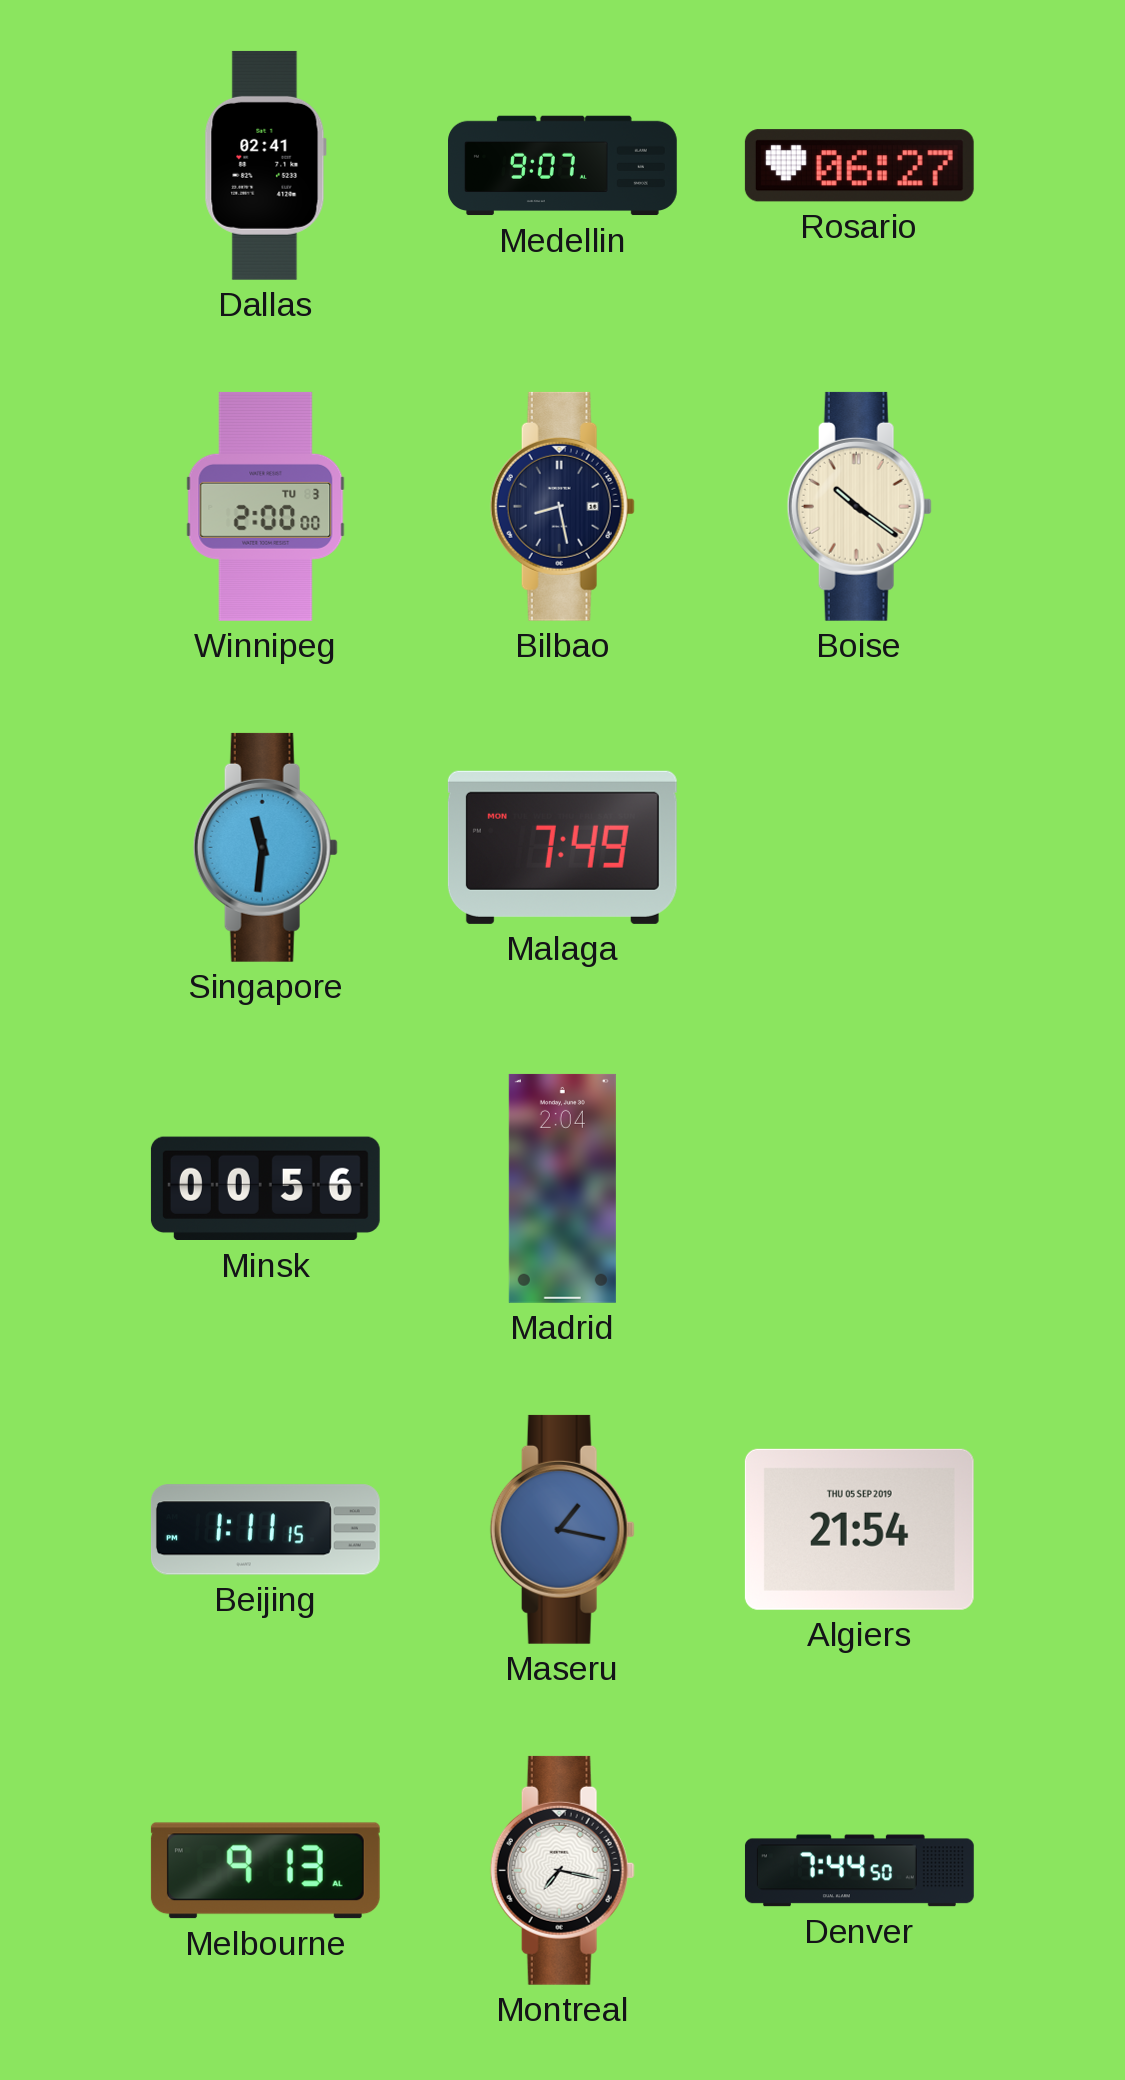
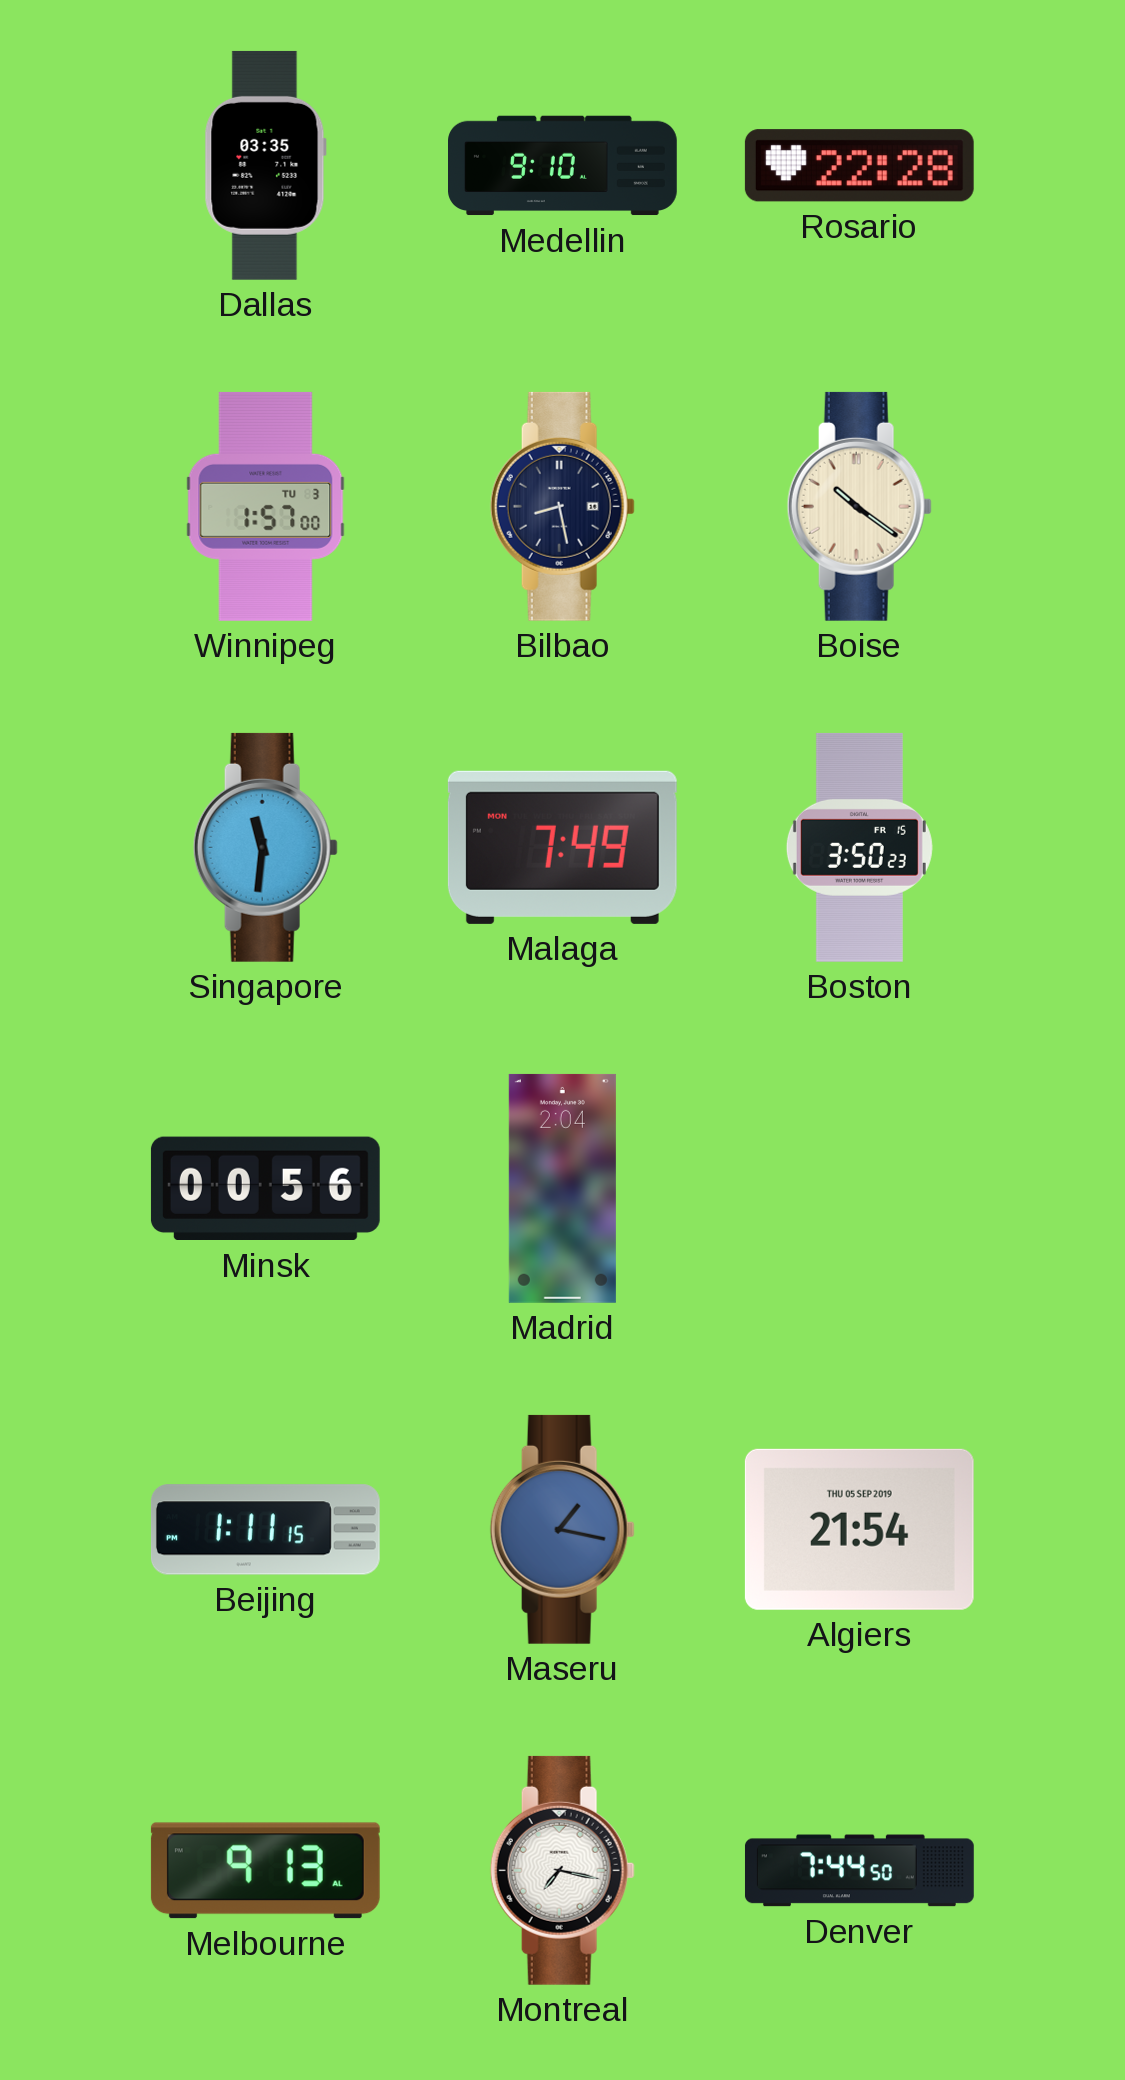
Dallas: 02:41 -> 03:35 (265, 165)
Medellin: 9:07 -> 9:10 (563, 166)
Rosario: 06:27 -> 22:28 (859, 166)
Winnipeg: 2:00 -> 1:57 (266, 506)
Boston: none -> 3:50 (859, 847)
